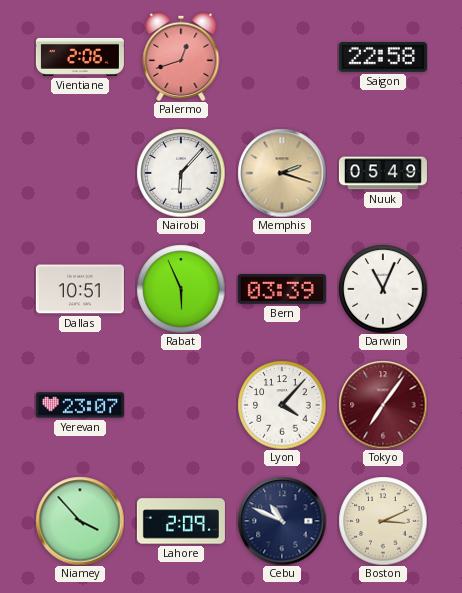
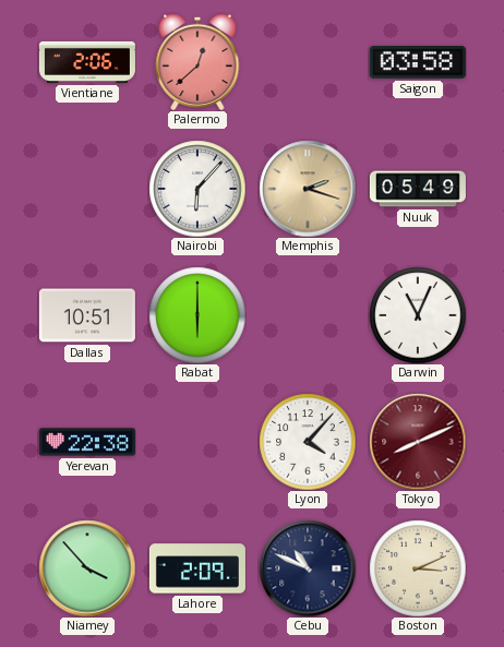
Palermo: 12:42 -> 12:38 (197, 61)
Saigon: 22:58 -> 03:58 (418, 63)
Rabat: 5:56 -> 6:00 (197, 315)
Bern: 03:39 -> none (282, 290)
Yerevan: 23:07 -> 22:38 (87, 442)
Tokyo: 7:06 -> 8:11 (418, 442)
